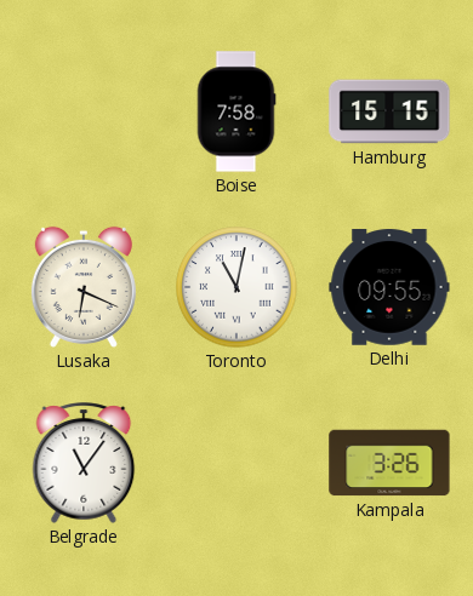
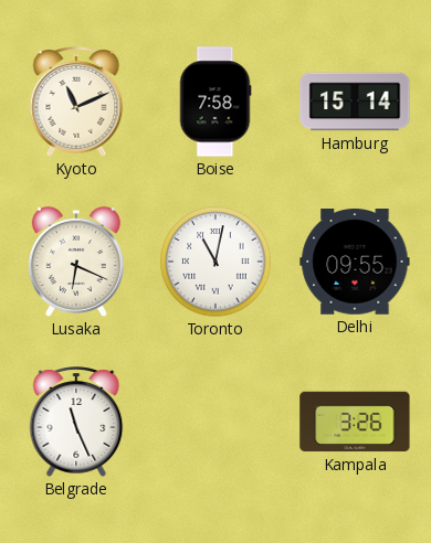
Kyoto: none -> 11:11 (76, 102)
Hamburg: 15:15 -> 15:14 (355, 102)
Belgrade: 11:06 -> 11:26 (76, 422)
